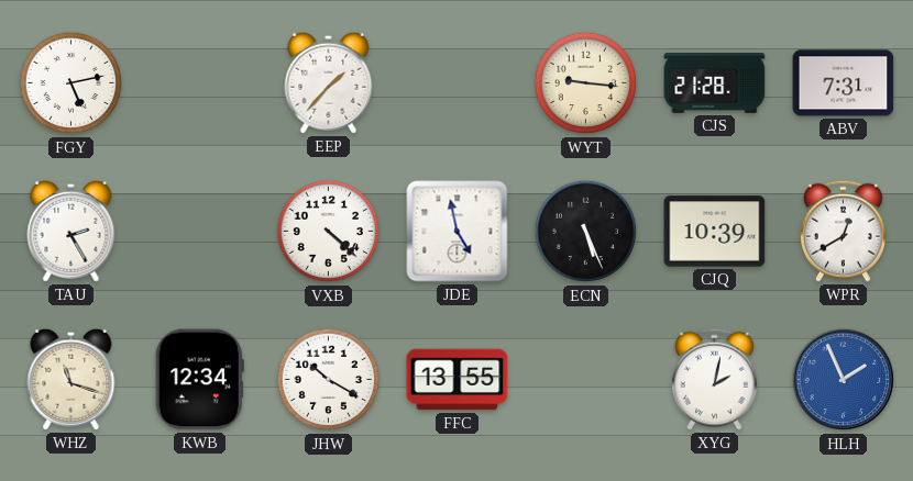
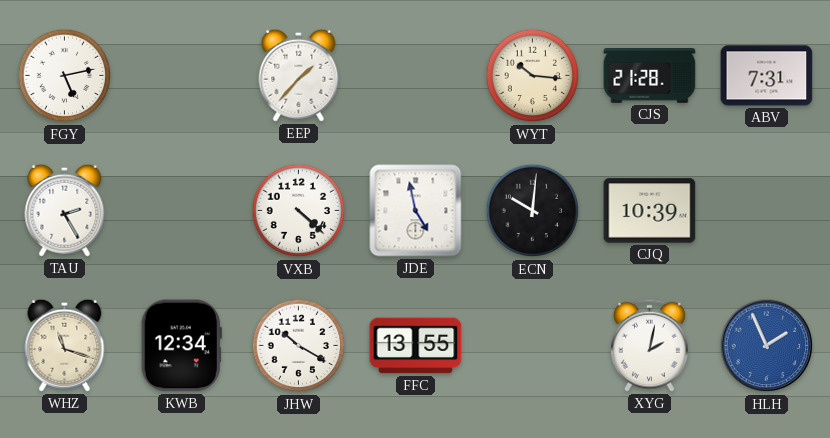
WYT: 9:16 -> 10:16 (533, 76)
ECN: 5:26 -> 10:01 (533, 211)
WPR: 12:40 -> none (844, 231)
